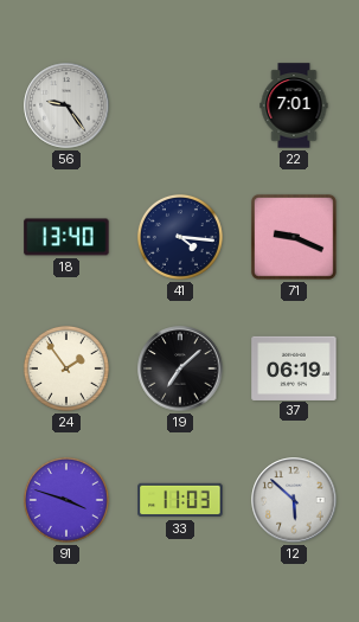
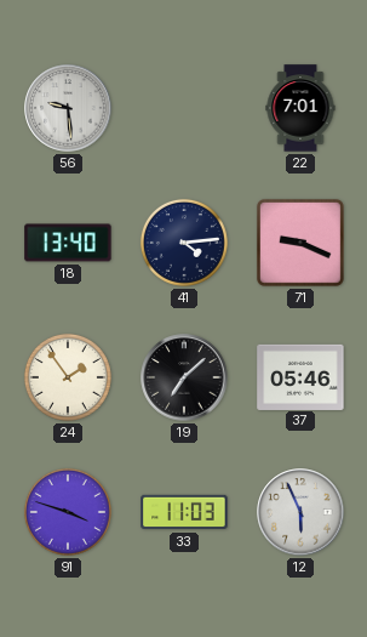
56: 9:24 -> 9:29 (68, 108)
41: 4:16 -> 4:14 (184, 243)
37: 06:19 -> 05:46 (300, 376)
12: 5:52 -> 5:56 (300, 512)
